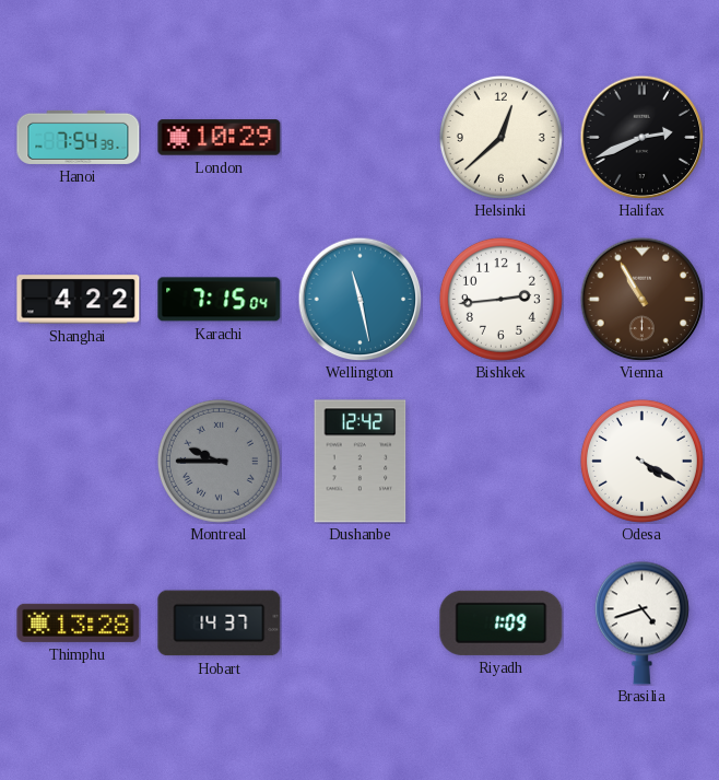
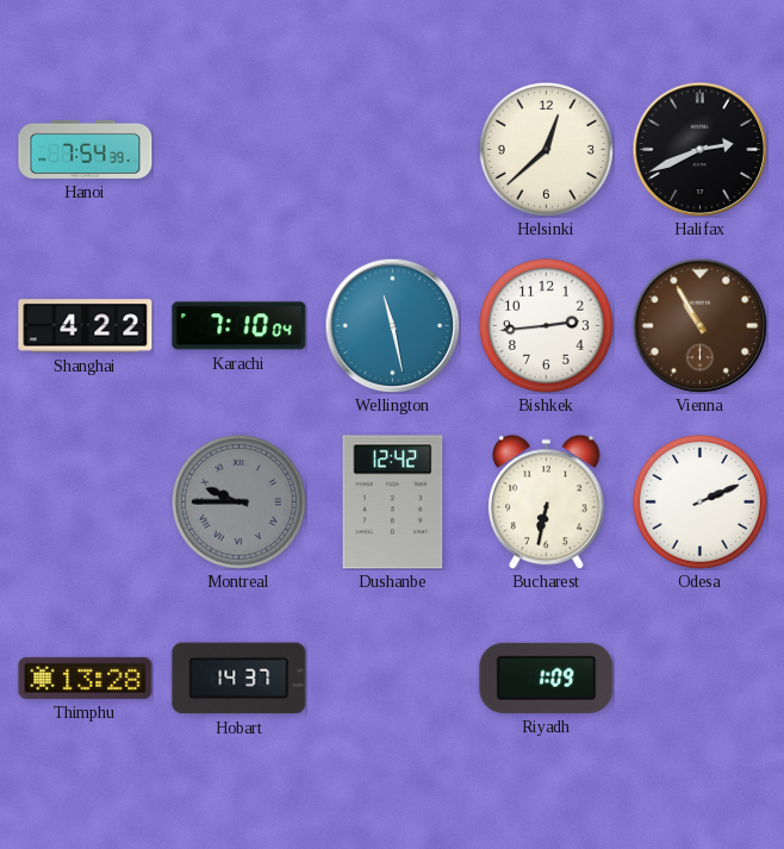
London: 10:29 -> none (220, 138)
Karachi: 7:15 -> 7:10 (239, 326)
Bucharest: none -> 6:32 (547, 501)
Odesa: 4:20 -> 2:11 (699, 501)
Brasilia: 4:42 -> none (641, 622)
